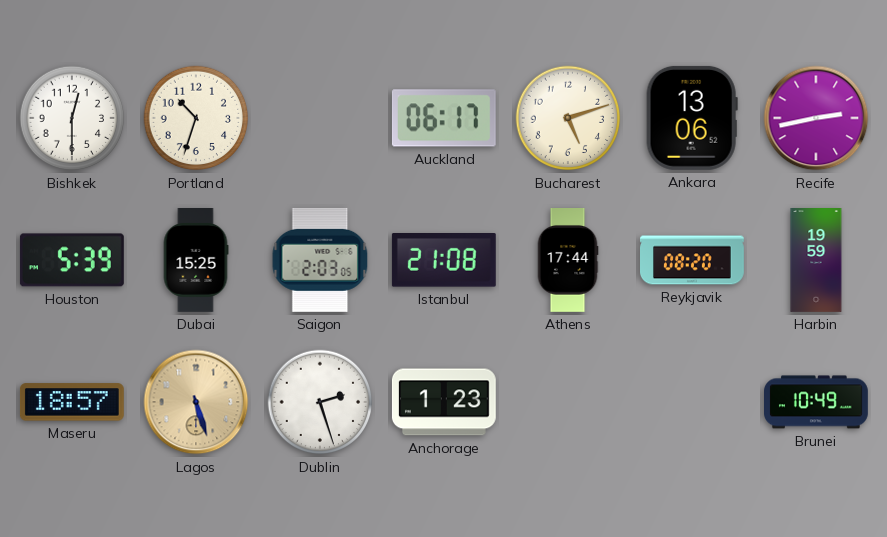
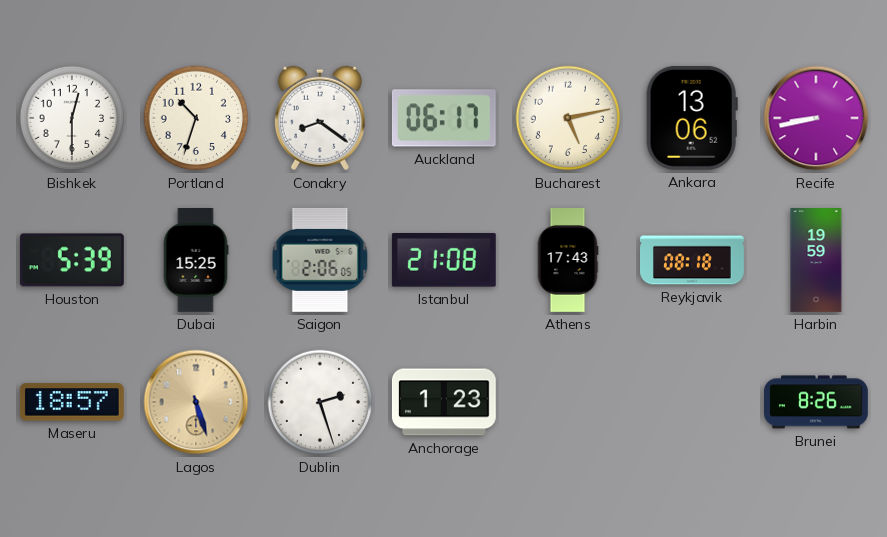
Conakry: none -> 8:21 (320, 118)
Bucharest: 5:12 -> 5:13 (568, 118)
Recife: 2:43 -> 8:43 (816, 118)
Saigon: 2:03 -> 2:06 (320, 260)
Athens: 17:44 -> 17:43 (568, 261)
Reykjavik: 08:20 -> 08:18 (693, 260)
Brunei: 10:49 -> 8:26 (817, 402)
